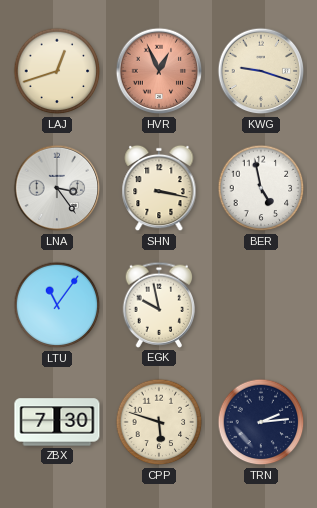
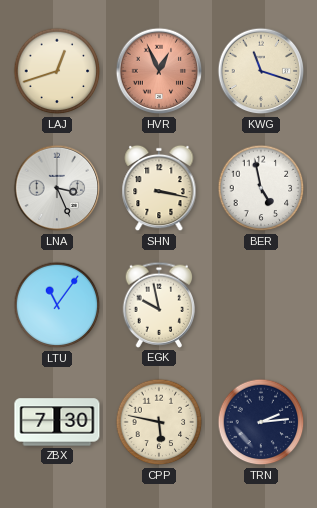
KWG: 9:18 -> 11:18 (261, 71)
LNA: 3:24 -> 3:26 (57, 188)
CPP: 5:48 -> 5:47 (159, 422)
